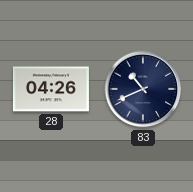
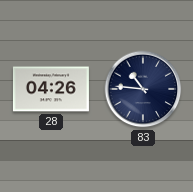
83: 10:41 -> 10:46 (143, 89)
